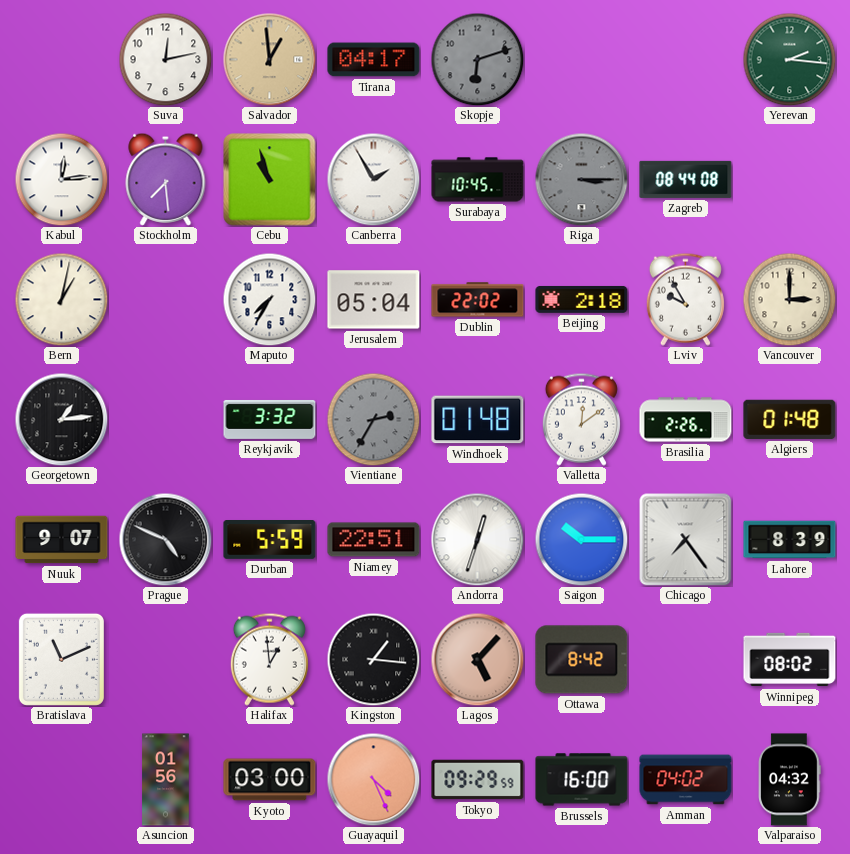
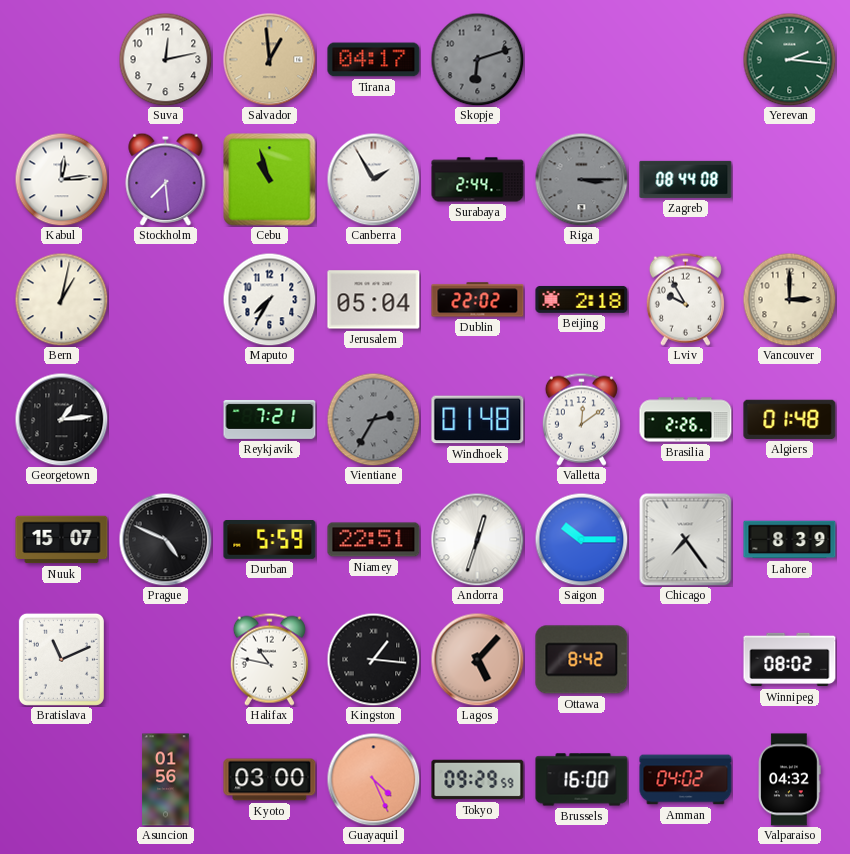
Surabaya: 10:45 -> 2:44 (478, 180)
Reykjavik: 3:32 -> 7:21 (270, 419)
Nuuk: 9:07 -> 15:07 (62, 540)
Halifax: 12:59 -> 10:47 (269, 659)
